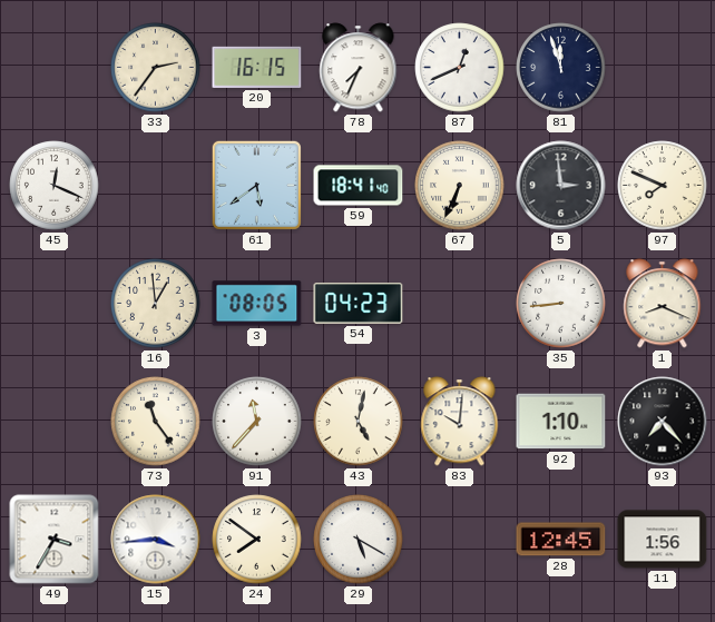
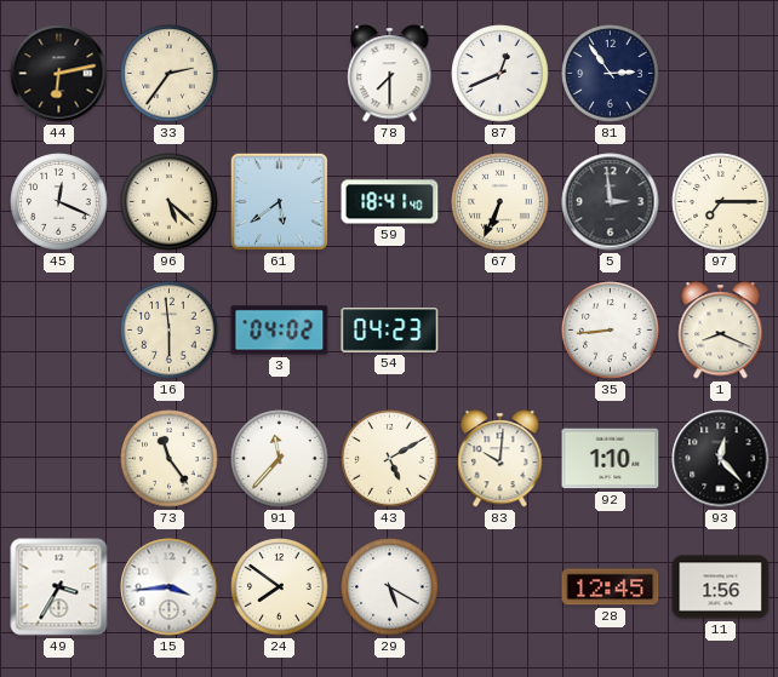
44: none -> 6:13 (59, 74)
20: 16:15 -> none (257, 67)
78: 7:34 -> 7:30 (390, 74)
81: 11:57 -> 2:54 (611, 74)
96: none -> 5:22 (170, 202)
97: 7:49 -> 7:15 (721, 202)
16: 12:59 -> 5:59 (170, 331)
3: 08:05 -> 04:02 (280, 331)
43: 5:02 -> 5:10 (390, 459)
93: 7:23 -> 12:23 (721, 459)
